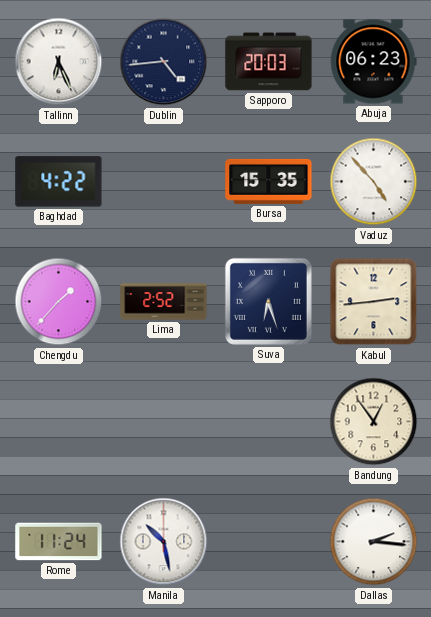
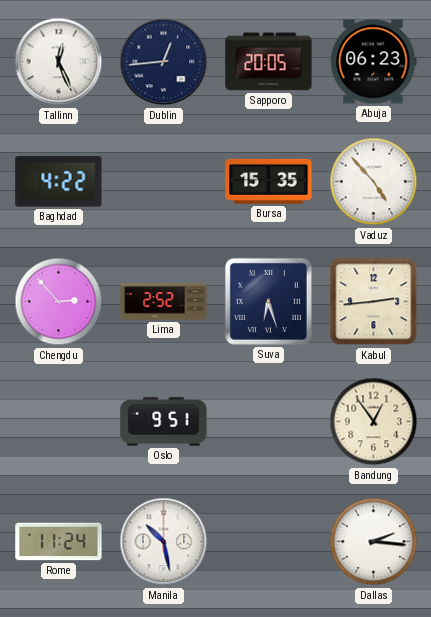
Tallinn: 6:26 -> 12:26 (59, 62)
Dublin: 4:44 -> 12:44 (164, 62)
Sapporo: 20:03 -> 20:05 (269, 62)
Chengdu: 1:37 -> 2:53 (59, 302)
Oslo: none -> 9:51 (164, 422)
